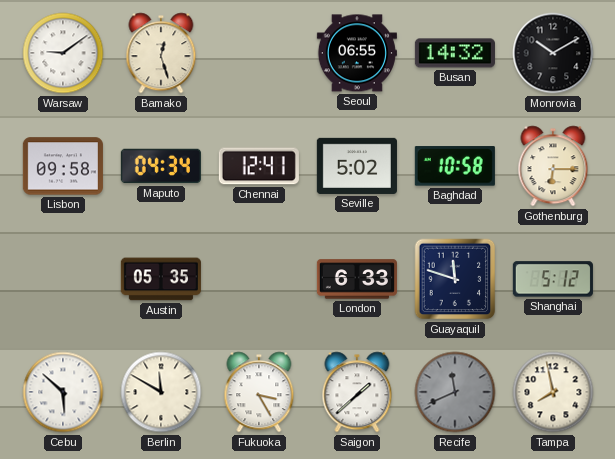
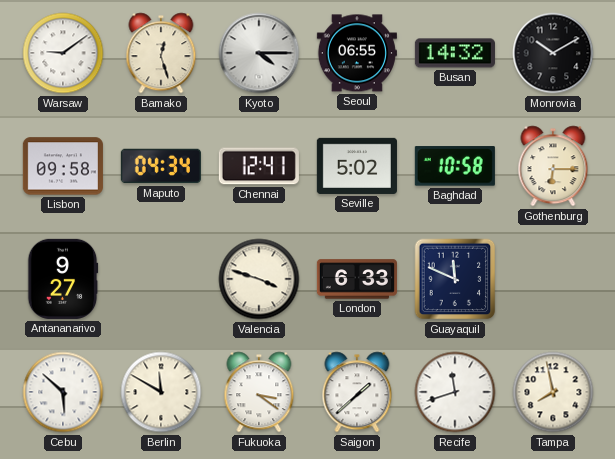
Kyoto: none -> 4:15 (259, 53)
Antananarivo: none -> 9:27 (63, 279)
Austin: 05:35 -> none (161, 279)
Valencia: none -> 3:48 (259, 279)
Guayaquil: 11:48 -> 11:49 (455, 279)
Shanghai: 5:12 -> none (553, 279)
Fukuoka: 3:25 -> 3:21 (259, 392)
Recife: 11:41 -> 11:42 (455, 392)
Recife dial: grey -> white (455, 392)
